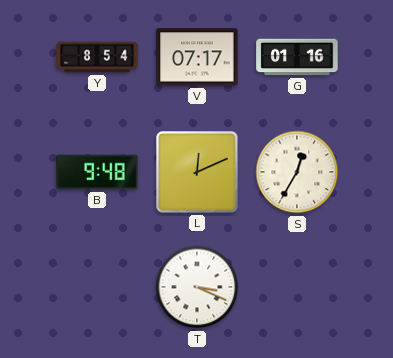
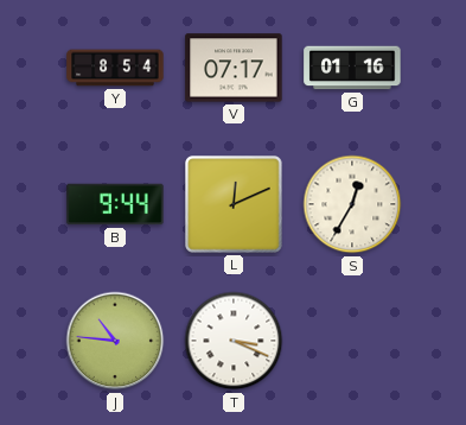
B: 9:48 -> 9:44 (115, 204)
J: none -> 10:46 (115, 341)
